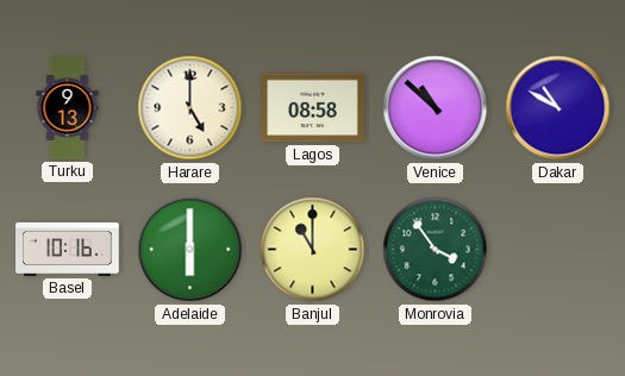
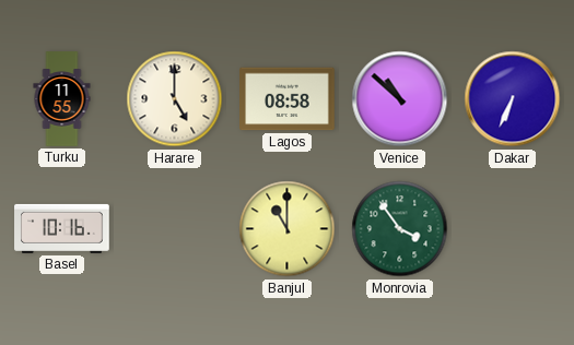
Turku: 9:13 -> 11:55 (62, 99)
Dakar: 10:50 -> 6:34 (513, 99)
Adelaide: 6:00 -> none (190, 250)
